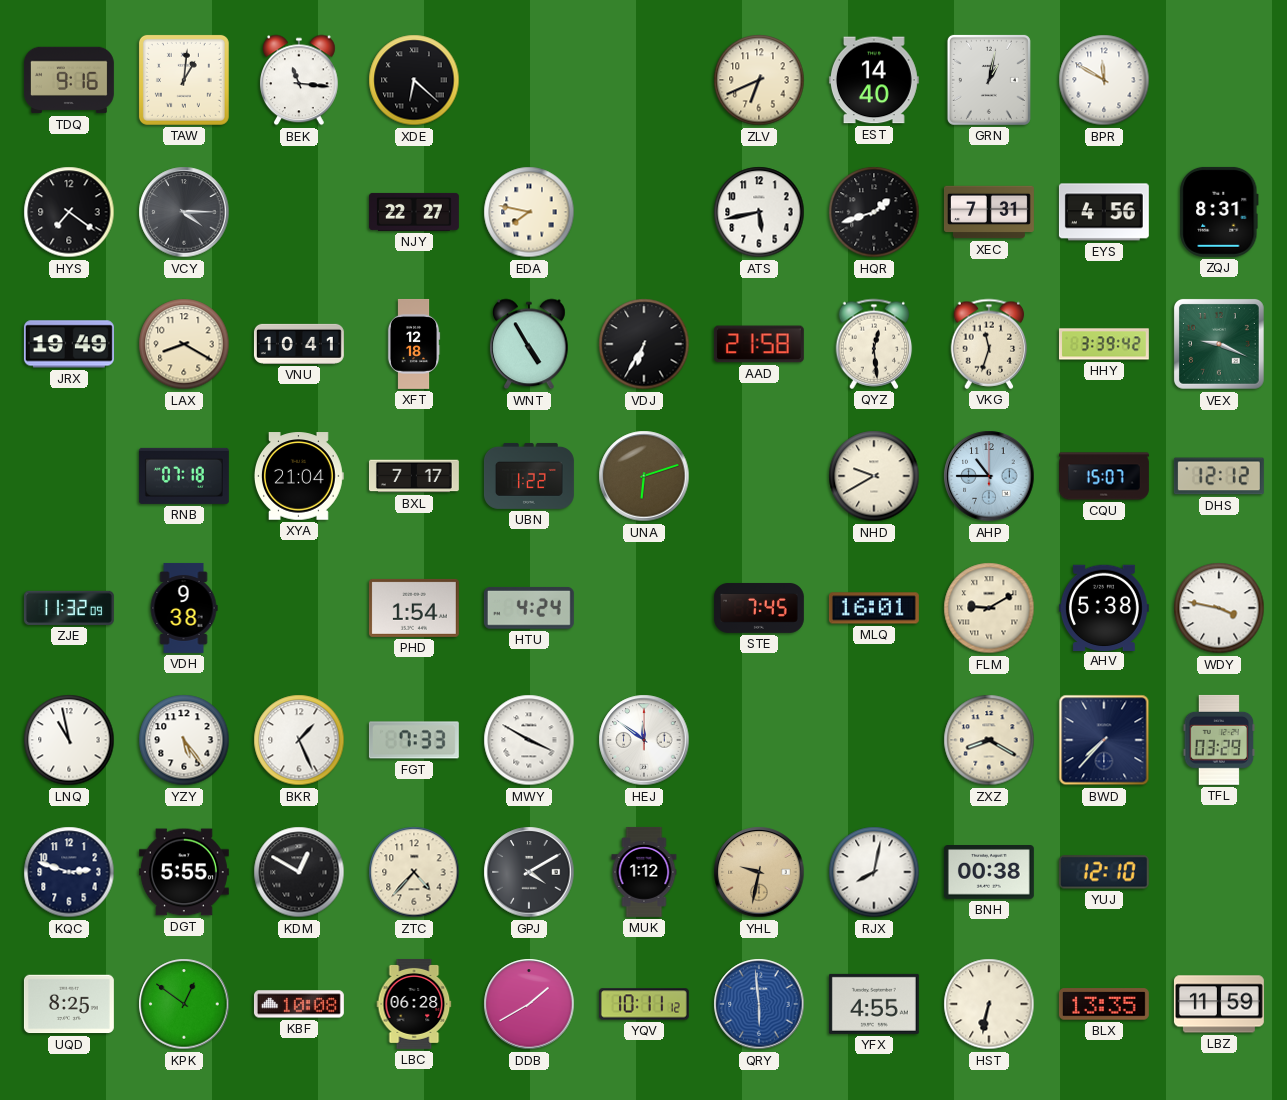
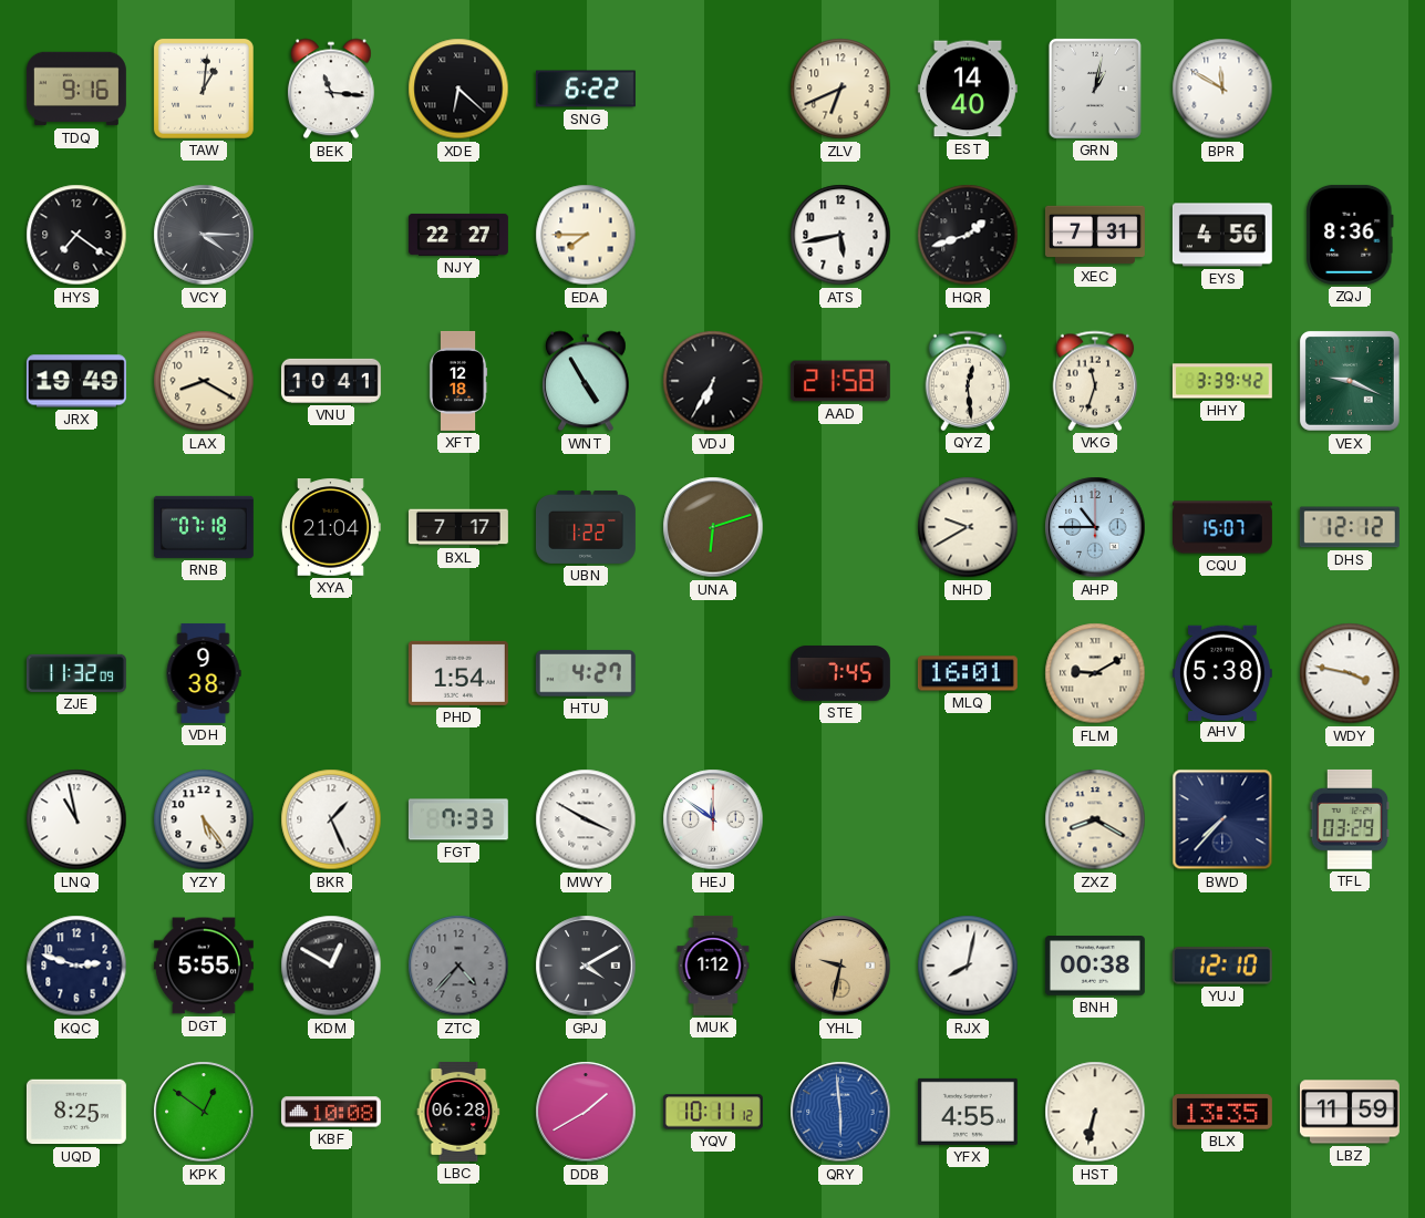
SNG: none -> 6:22 (586, 89)
EDA: 7:47 -> 7:45 (586, 235)
ZQJ: 8:31 -> 8:36 (1350, 235)
HTU: 4:24 -> 4:27 (586, 673)
ZTC dial: cream -> grey (458, 966)
